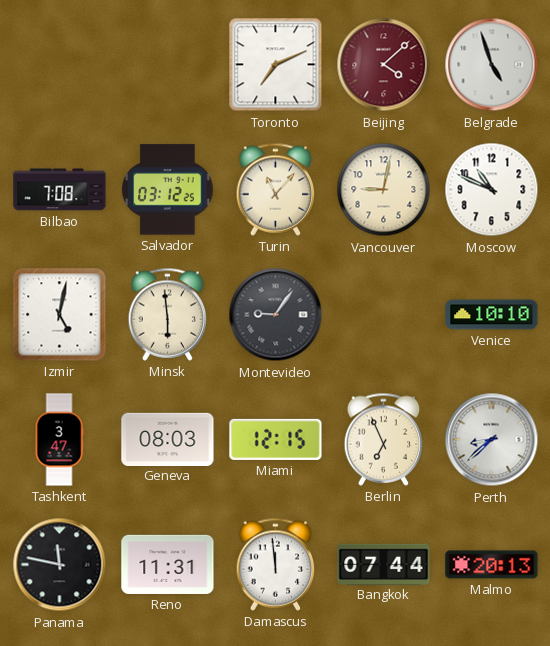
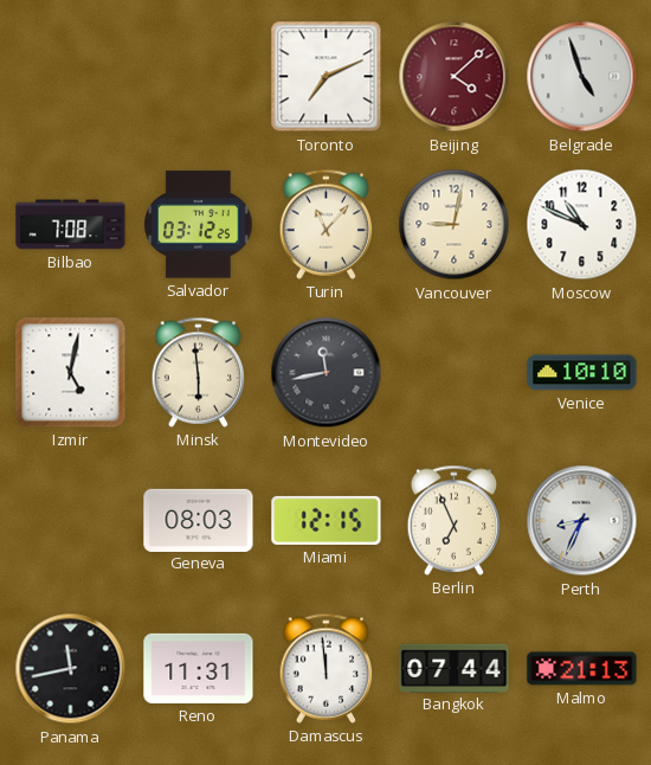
Montevideo: 9:06 -> 11:43 (327, 373)
Tashkent: 3:47 -> none (59, 440)
Perth: 8:38 -> 8:34 (582, 521)
Panama: 11:47 -> 11:43 (71, 669)
Malmo: 20:13 -> 21:13 (582, 669)
